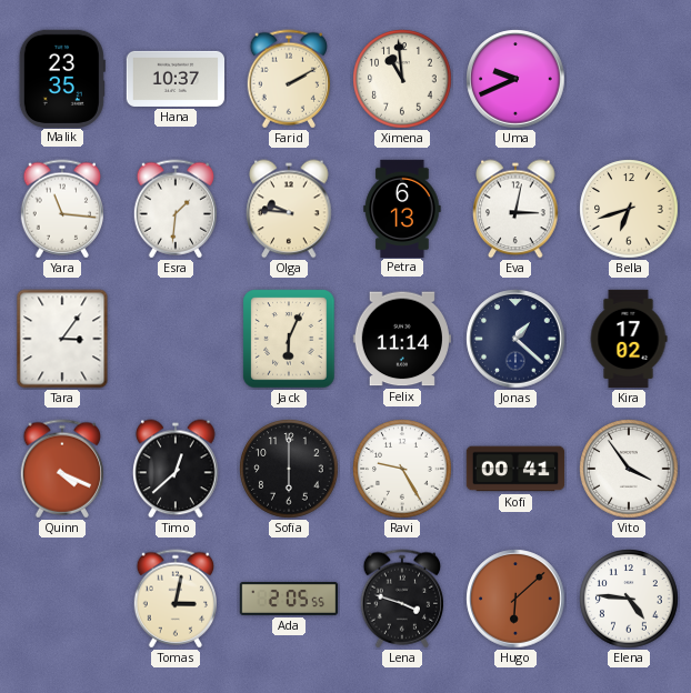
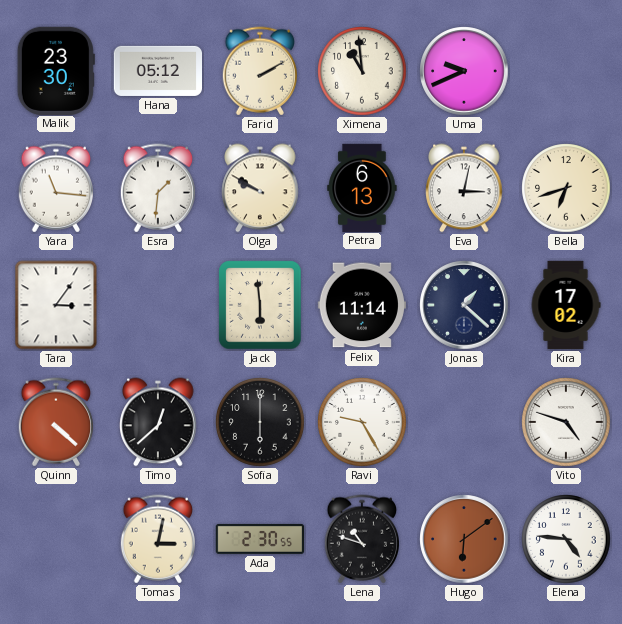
Malik: 23:35 -> 23:30 (56, 70)
Hana: 10:37 -> 05:12 (157, 71)
Olga: 9:46 -> 9:50 (260, 188)
Jack: 6:04 -> 5:59 (260, 305)
Quinn: 4:19 -> 4:22 (55, 422)
Kofi: 00:41 -> none (515, 469)
Vito: 3:54 -> 4:48 (566, 422)
Ada: 2:05 -> 2:30 (260, 539)
Lena: 3:48 -> 10:48 (361, 539)
Hugo: 6:08 -> 6:09 (464, 539)
